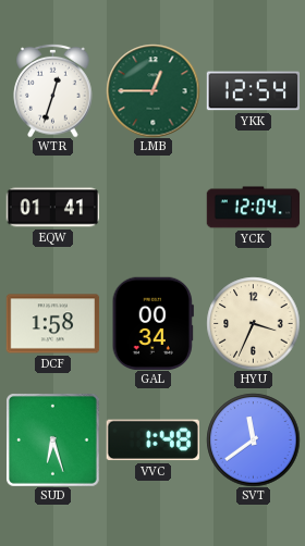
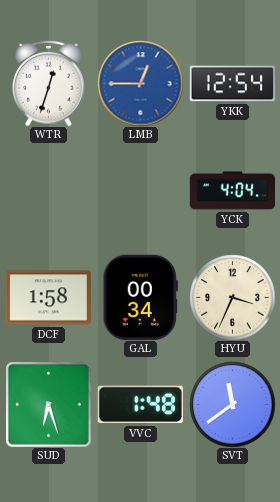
LMB dial: green -> blue (140, 83)
EQW: 01:41 -> none (52, 208)
YCK: 12:04 -> 4:04 (232, 191)
